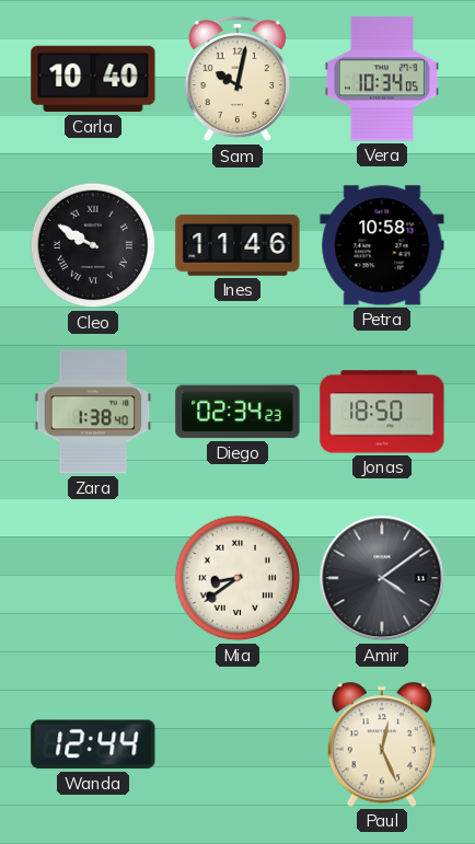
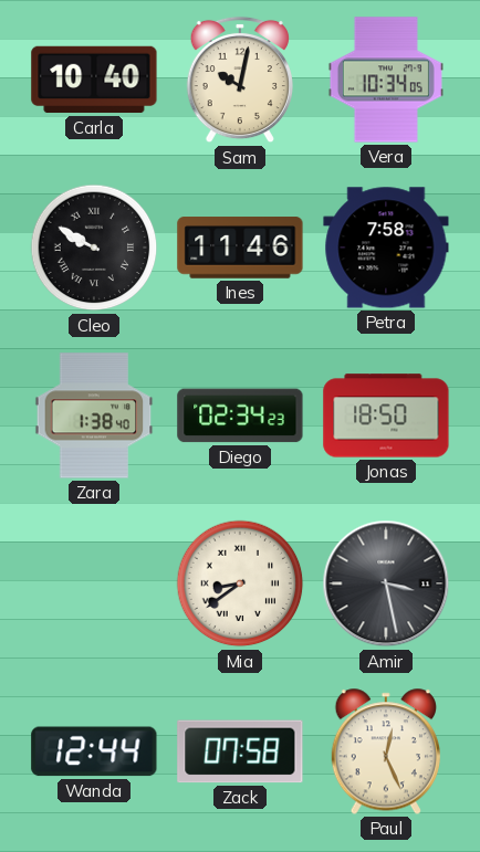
Petra: 10:58 -> 7:58 (386, 248)
Amir: 4:09 -> 3:28 (386, 583)
Zack: none -> 07:58 (240, 751)
